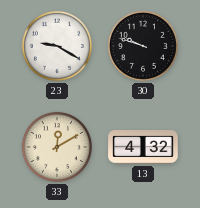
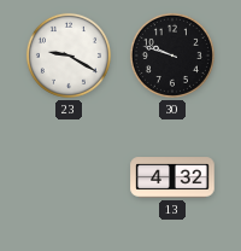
33: 12:10 -> none (57, 147)
